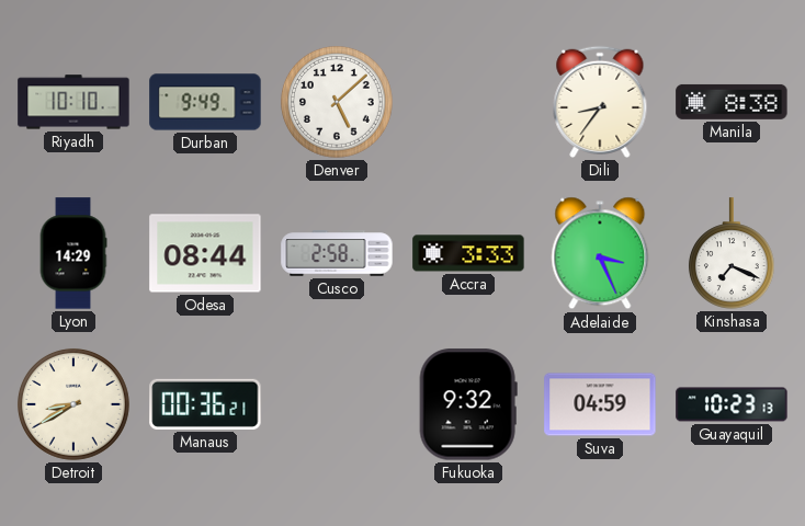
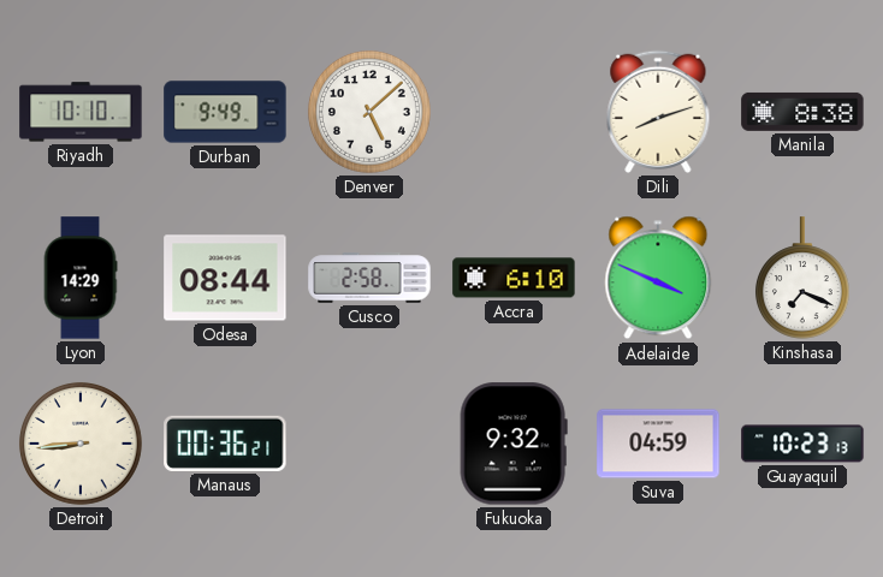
Dili: 8:36 -> 8:12 (658, 112)
Accra: 3:33 -> 6:10 (514, 278)
Adelaide: 3:26 -> 3:49 (658, 278)
Detroit: 8:40 -> 8:44 (81, 444)
